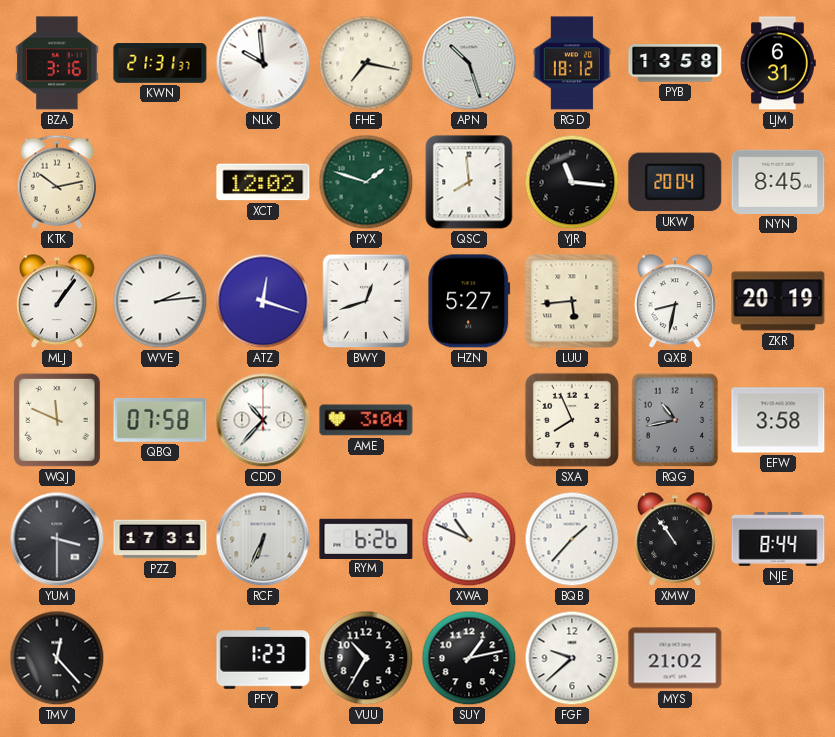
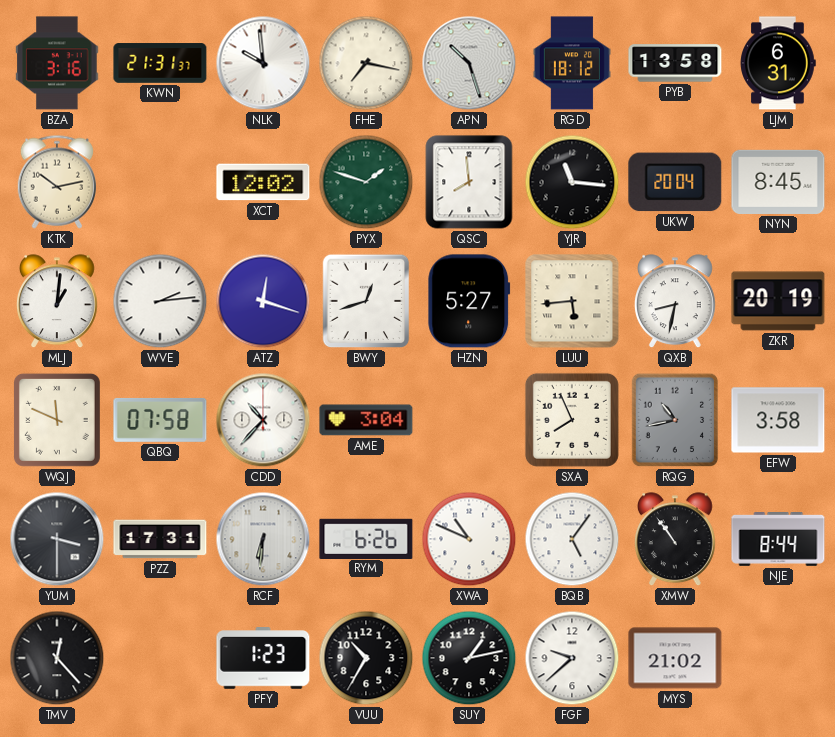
MLJ: 1:06 -> 1:01 (57, 302)
RCF: 6:34 -> 6:31 (263, 539)
BQB: 1:37 -> 5:06 (572, 539)
